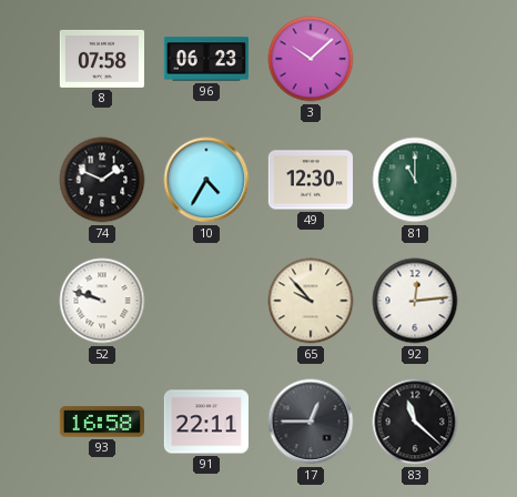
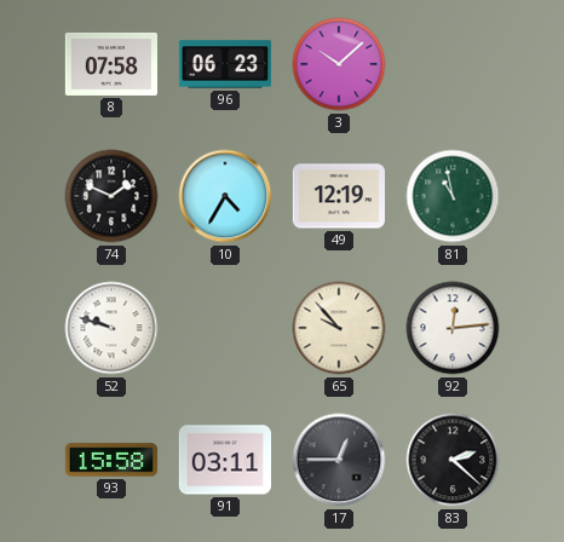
49: 12:30 -> 12:19 (338, 196)
81: 11:00 -> 10:58 (453, 196)
93: 16:58 -> 15:58 (110, 460)
91: 22:11 -> 03:11 (224, 460)
83: 11:22 -> 2:22 (453, 460)
